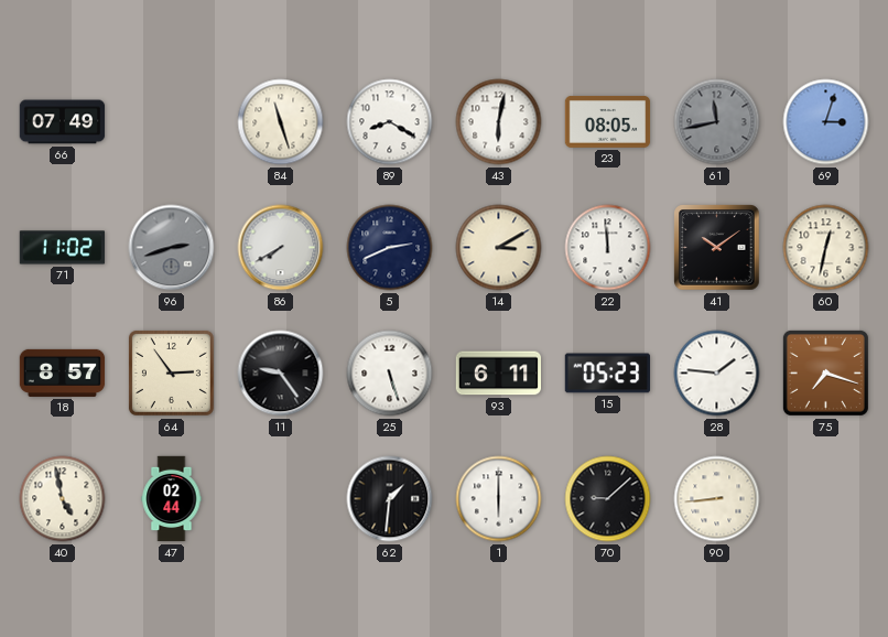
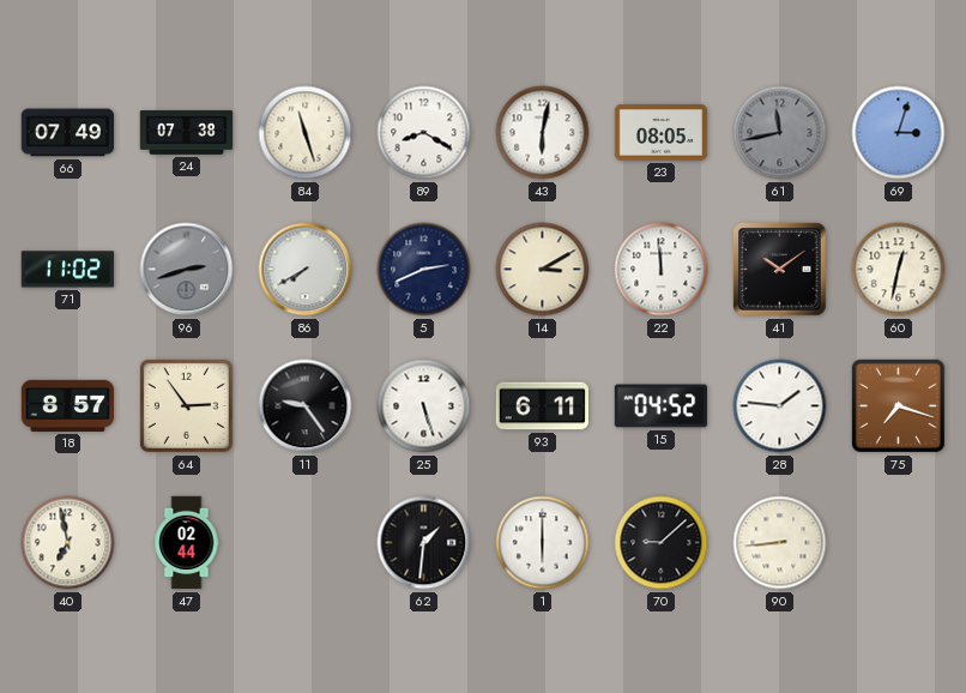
24: none -> 07:38 (187, 133)
15: 05:23 -> 04:52 (660, 406)
40: 4:58 -> 6:58 (68, 543)
